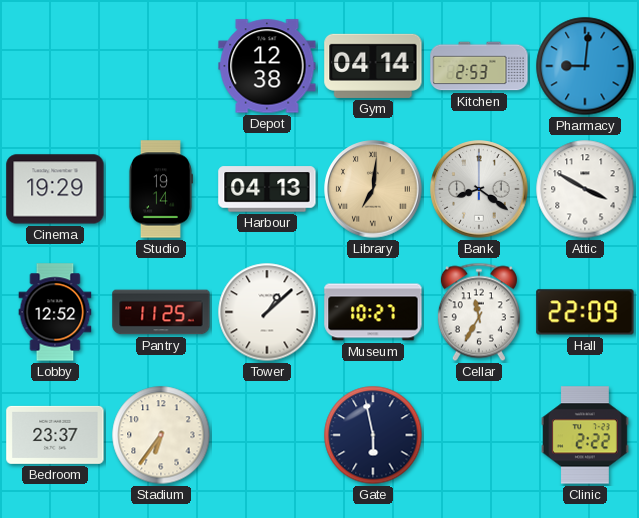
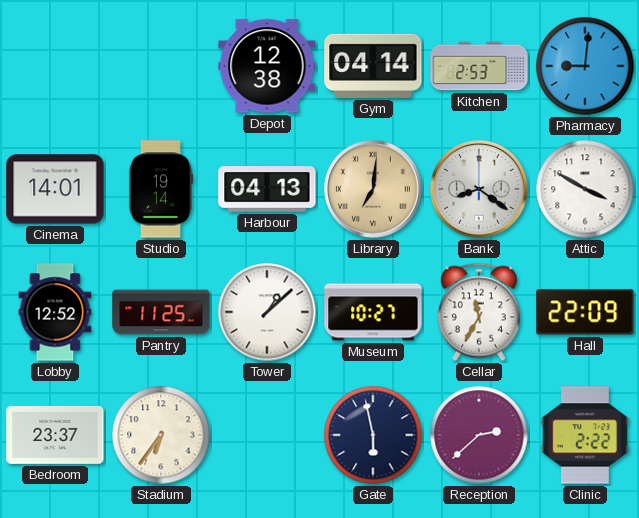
Cinema: 19:29 -> 14:01 (55, 189)
Reception: none -> 2:38 (479, 435)
